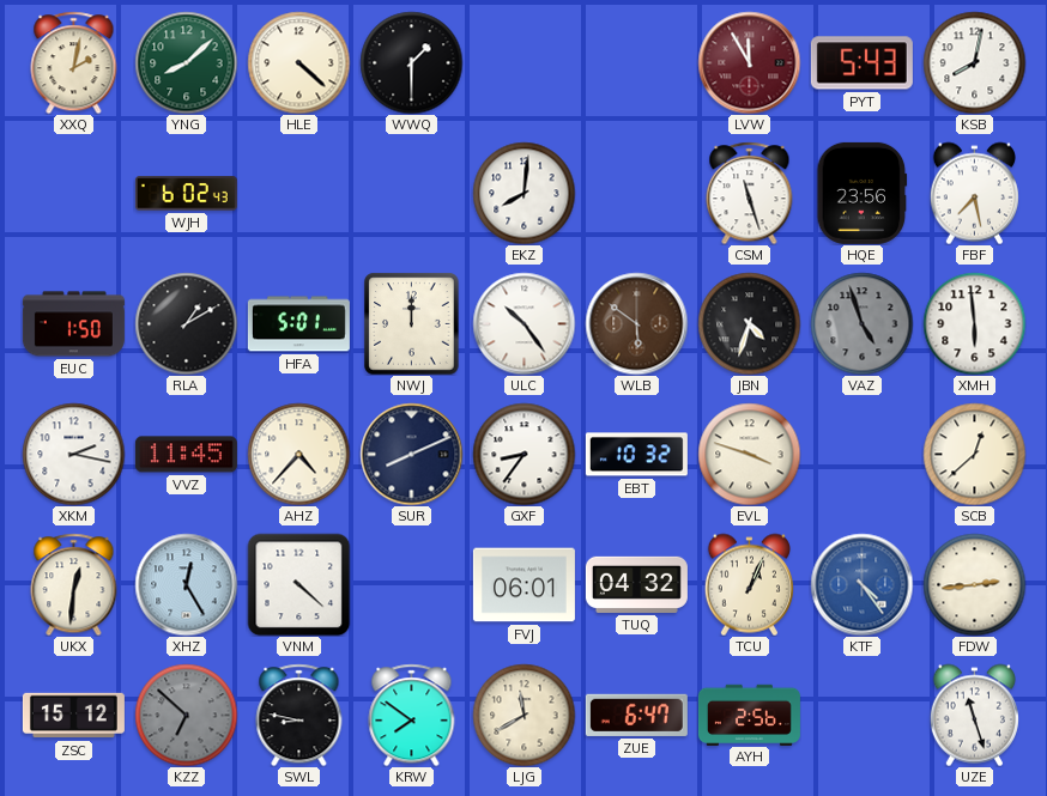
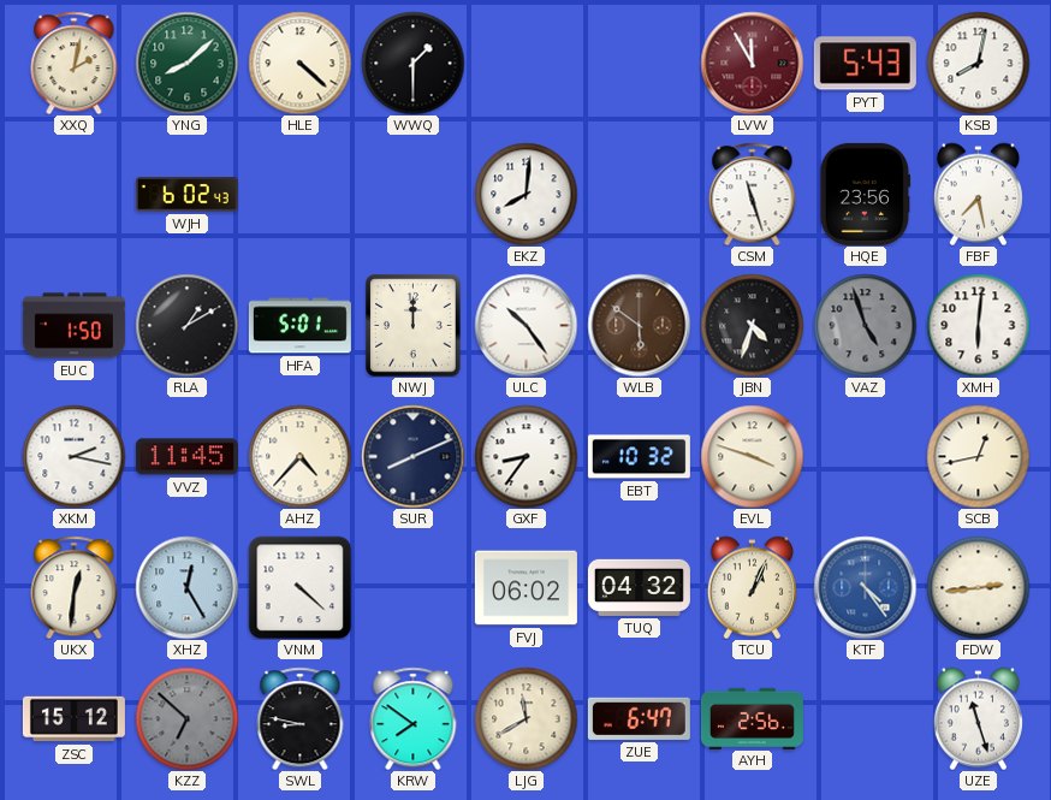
XMH: 5:59 -> 6:01 (978, 325)
SCB: 12:38 -> 12:43 (978, 456)
FVJ: 06:01 -> 06:02 (525, 588)
